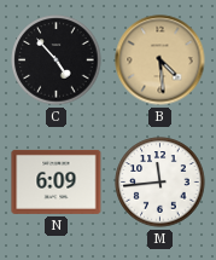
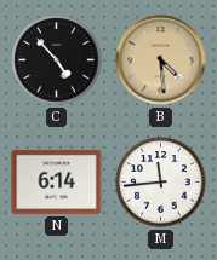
N: 6:09 -> 6:14 (57, 181)
